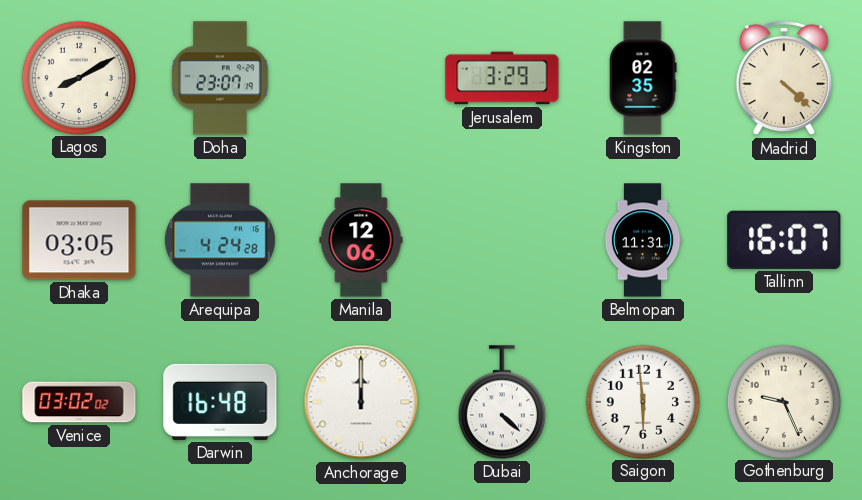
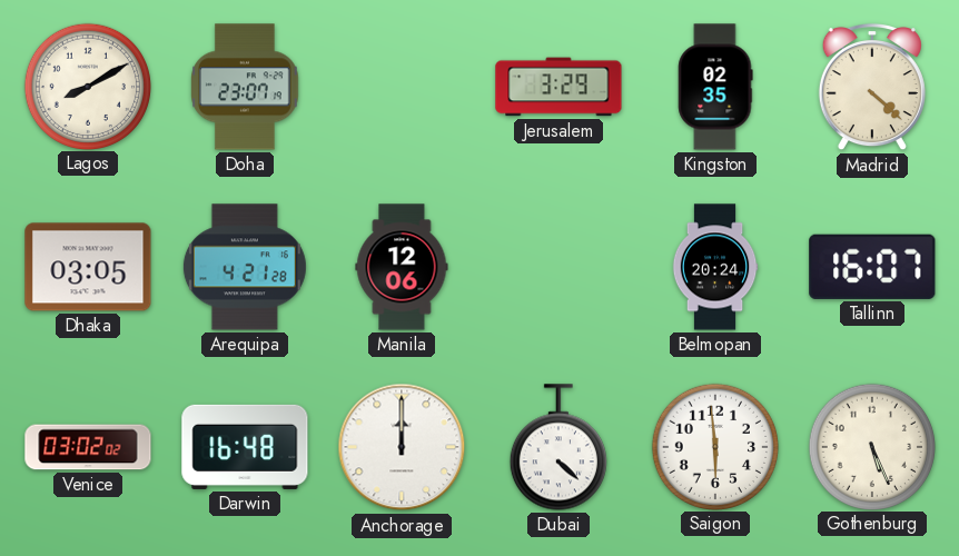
Arequipa: 4:24 -> 4:21 (245, 267)
Belmopan: 11:31 -> 20:24 (715, 267)
Gothenburg: 9:26 -> 5:26 (871, 446)
